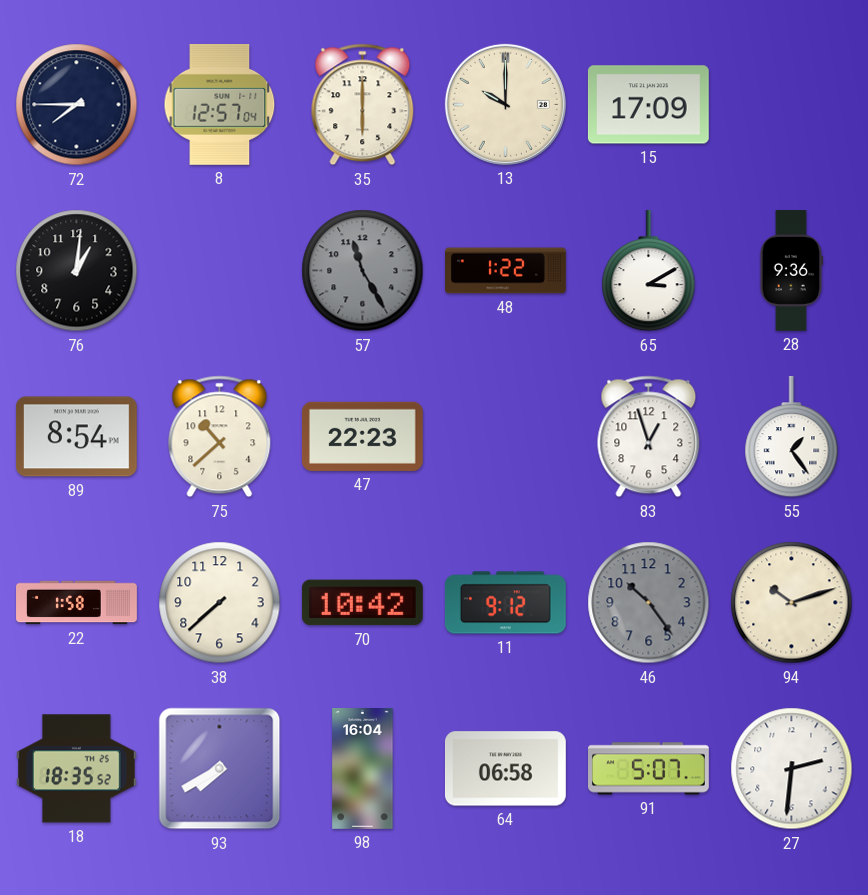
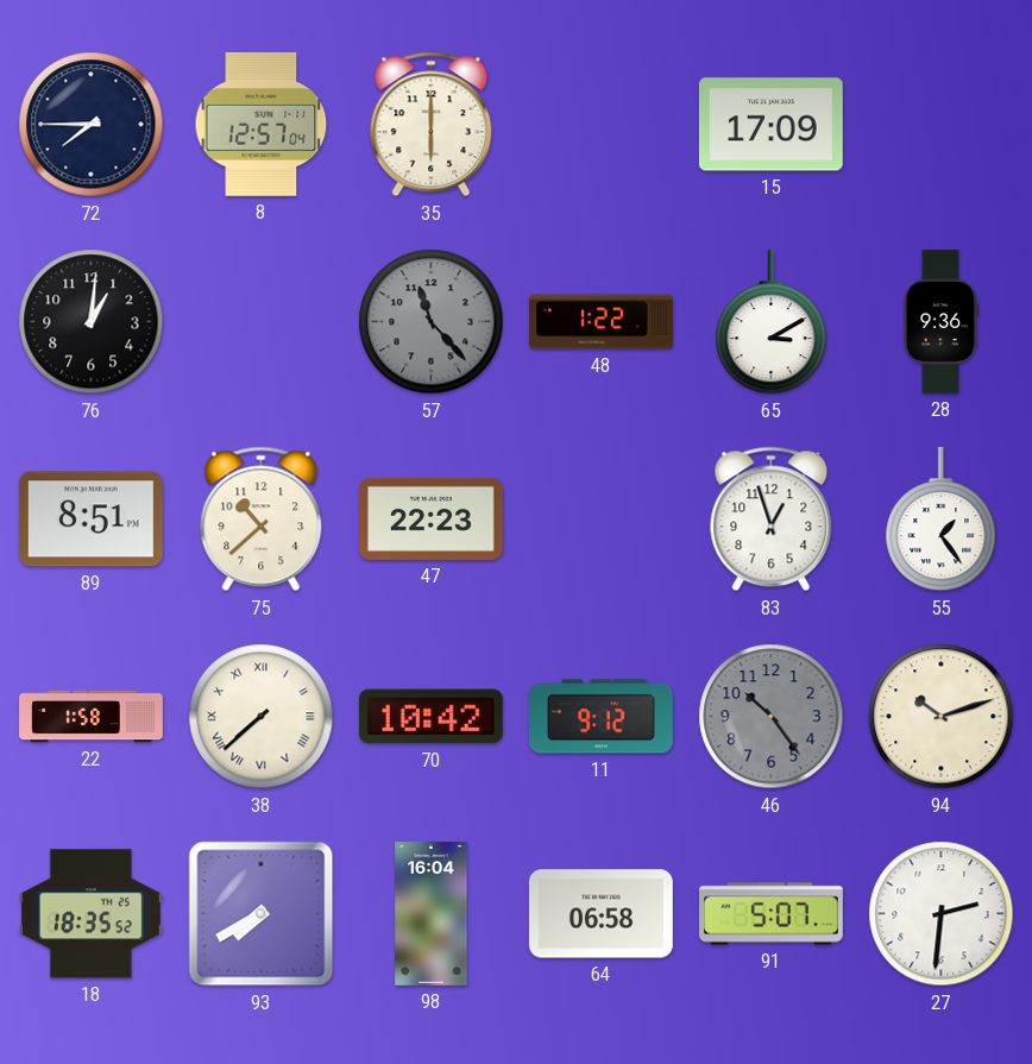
13: 10:00 -> none (505, 104)
57: 11:25 -> 11:23 (432, 322)
89: 8:54 -> 8:51 (90, 520)
38 numerals: Arabic -> Roman (262, 717)
